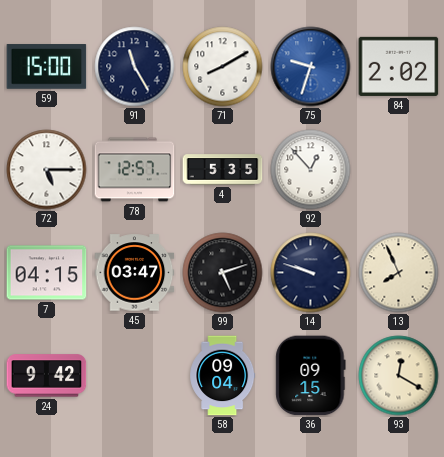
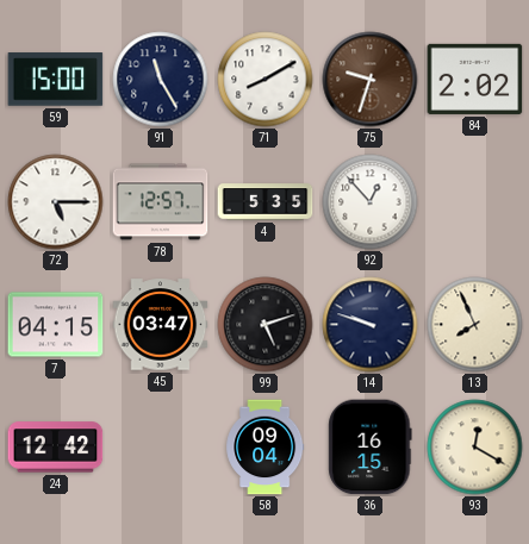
75 dial: blue -> brown (371, 80)
24: 9:42 -> 12:42 (56, 448)
36: 09:15 -> 16:15 (371, 448)
